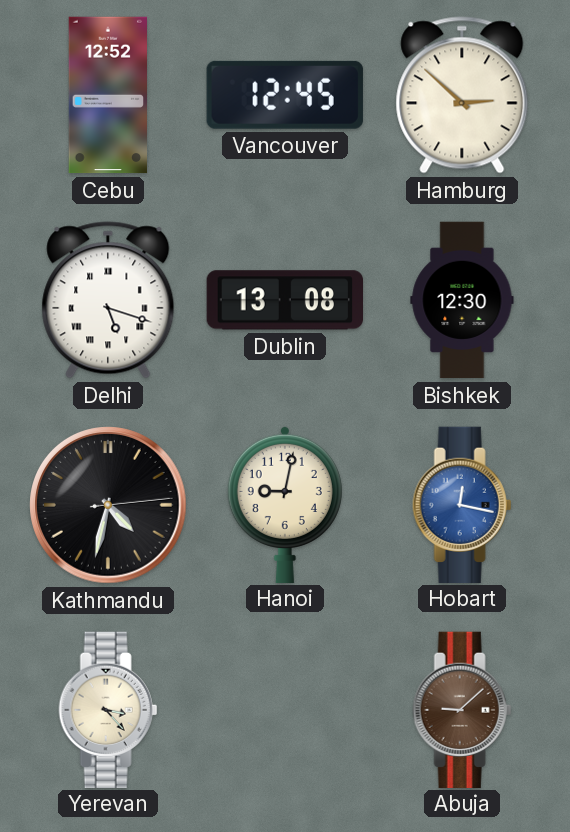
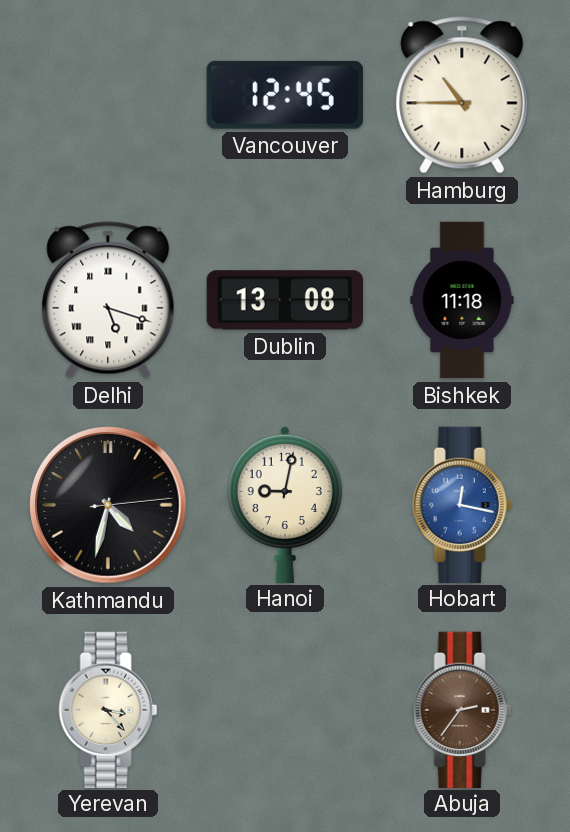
Cebu: 12:52 -> none (108, 95)
Hamburg: 2:52 -> 10:45 (462, 95)
Bishkek: 12:30 -> 11:18 (462, 300)
Abuja: 9:08 -> 2:36 (462, 709)
